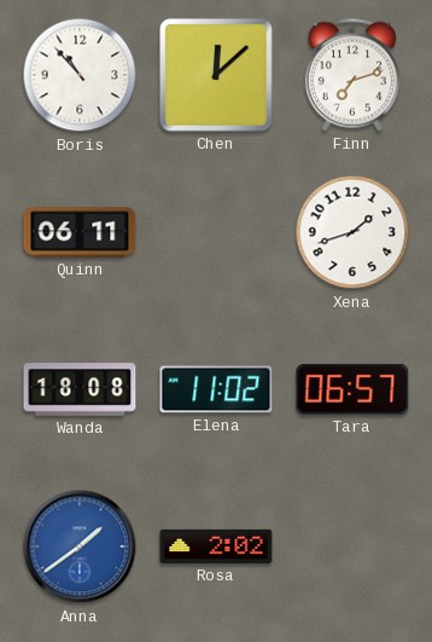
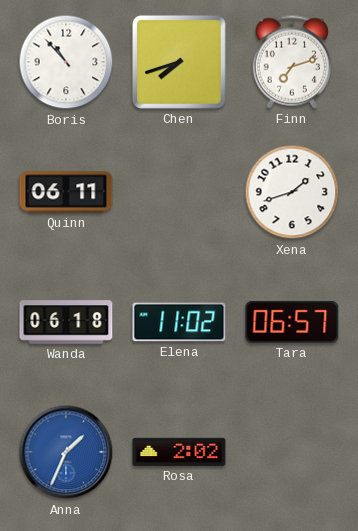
Chen: 12:08 -> 7:42 (179, 62)
Wanda: 18:08 -> 06:18 (66, 322)
Anna: 1:39 -> 1:34 (66, 452)
